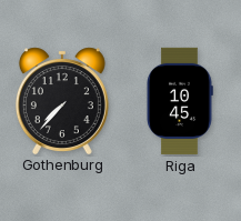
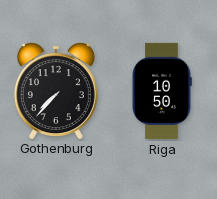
Riga: 10:45 -> 10:50 (162, 91)
